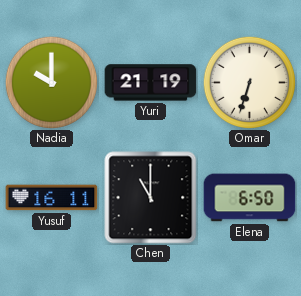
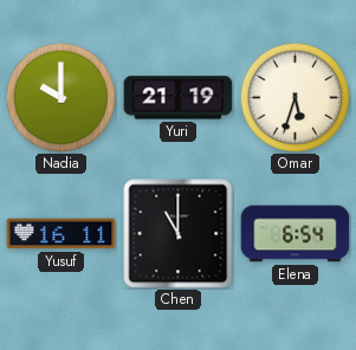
Omar: 6:33 -> 5:33 (294, 97)
Elena: 6:50 -> 6:54 (296, 234)
